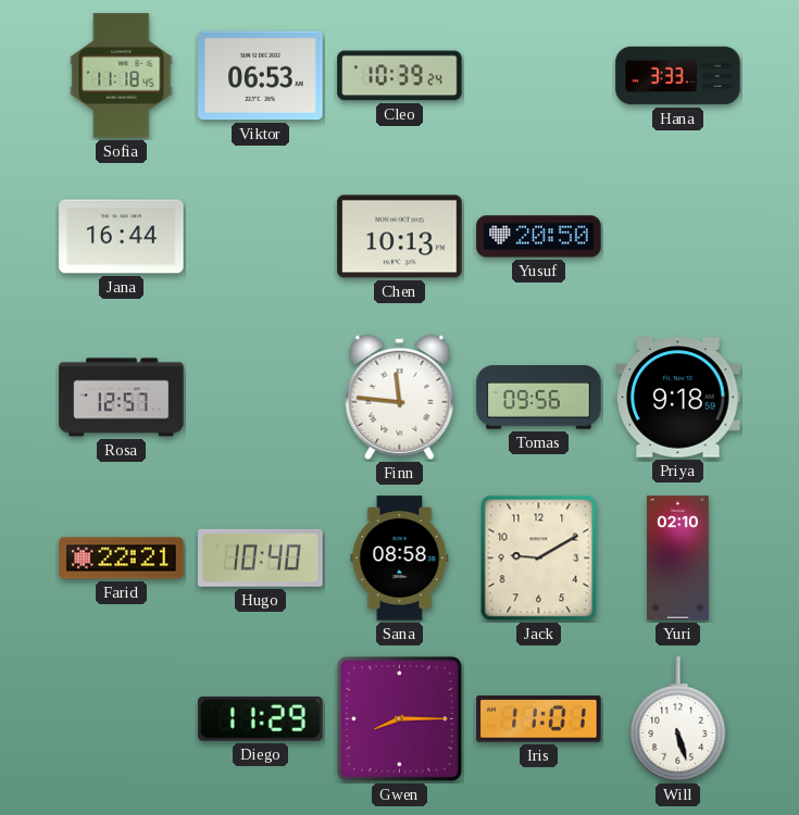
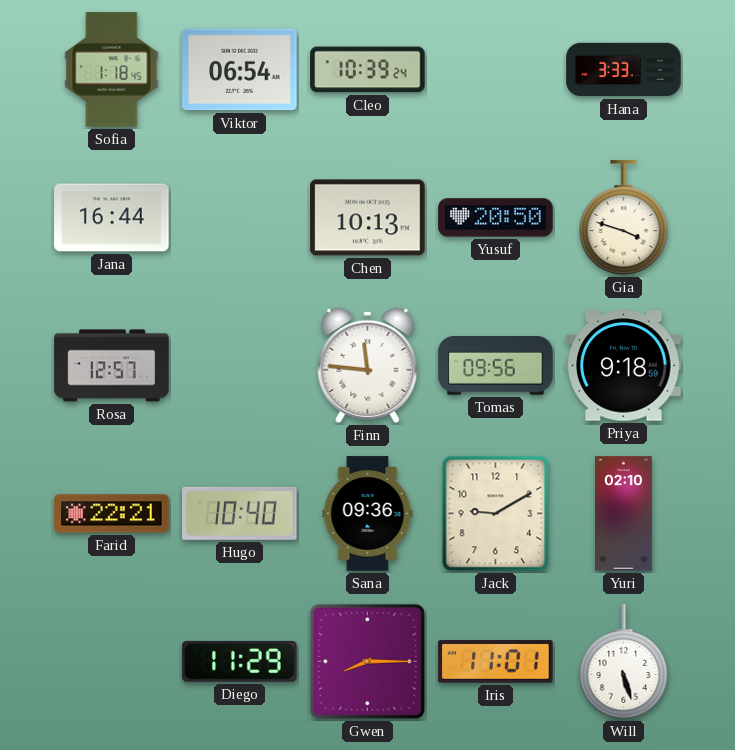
Sofia: 11:18 -> 1:18 (112, 70)
Viktor: 06:53 -> 06:54 (240, 70)
Gia: none -> 3:48 (624, 218)
Sana: 08:58 -> 09:36 (368, 514)
